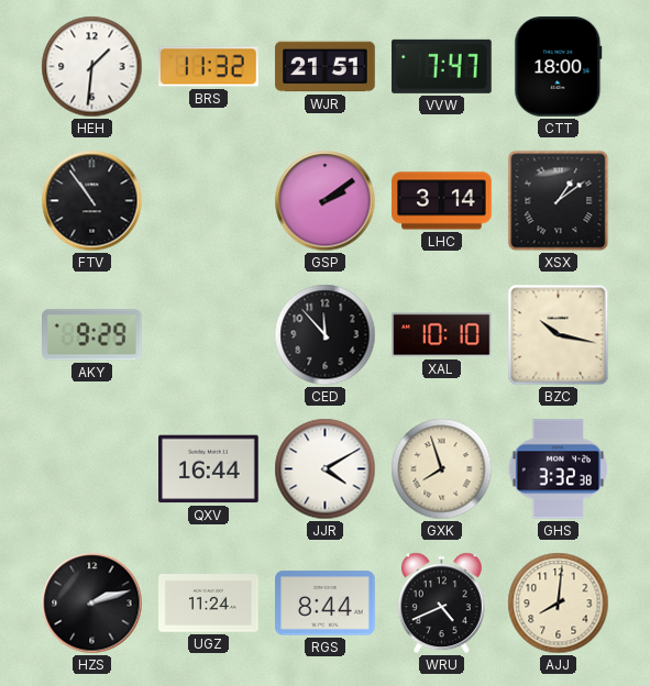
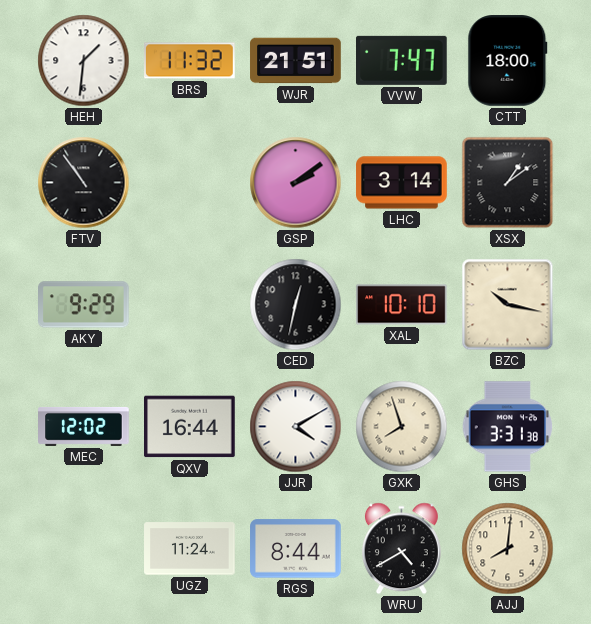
CED: 11:53 -> 12:32 (296, 305)
MEC: none -> 12:02 (84, 426)
GHS: 3:32 -> 3:31 (508, 427)
HZS: 2:12 -> none (92, 604)
WRU: 4:41 -> 4:40 (401, 549)
